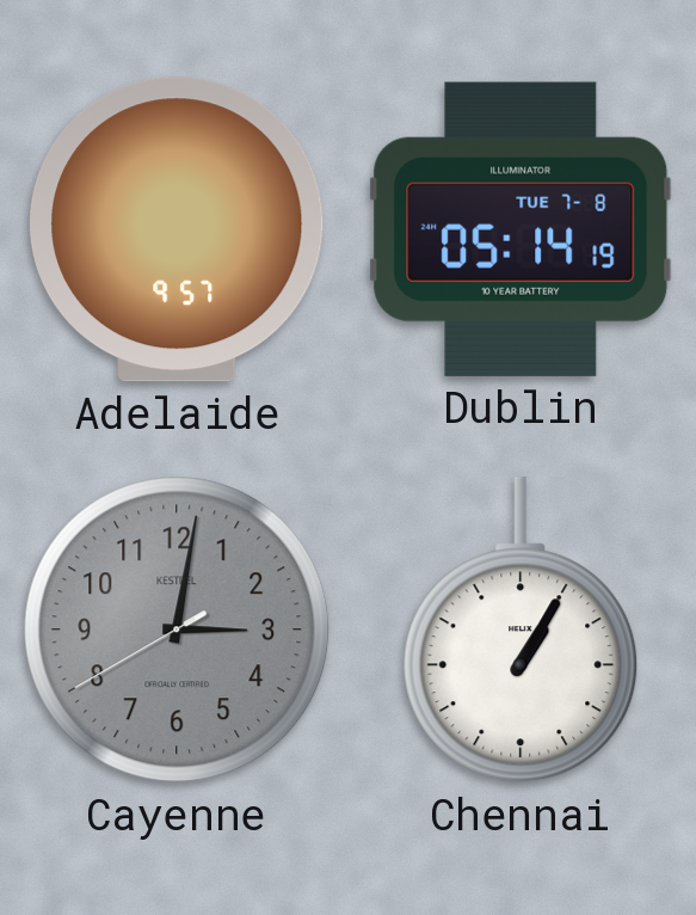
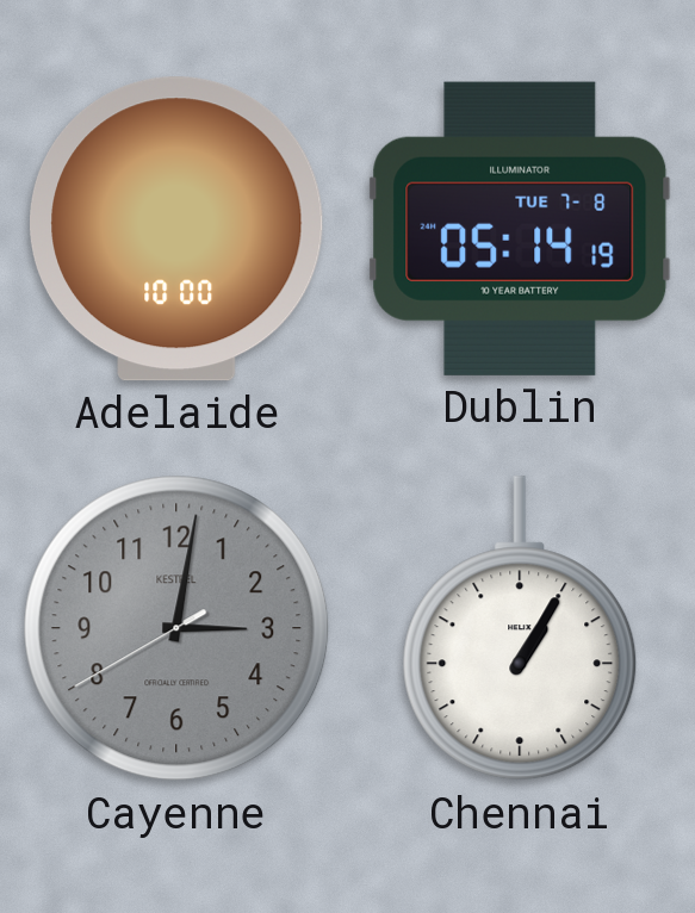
Adelaide: 9:57 -> 10:00 (178, 229)
